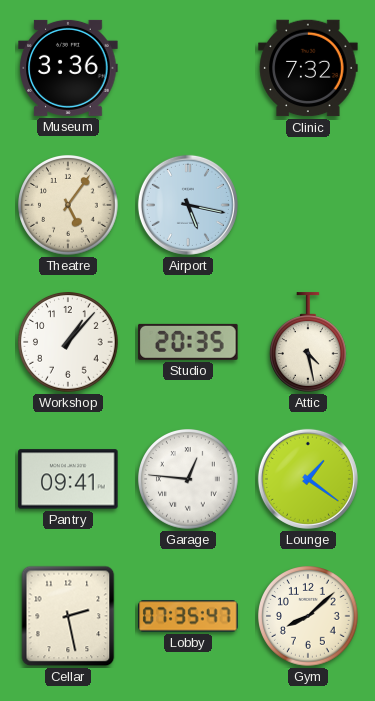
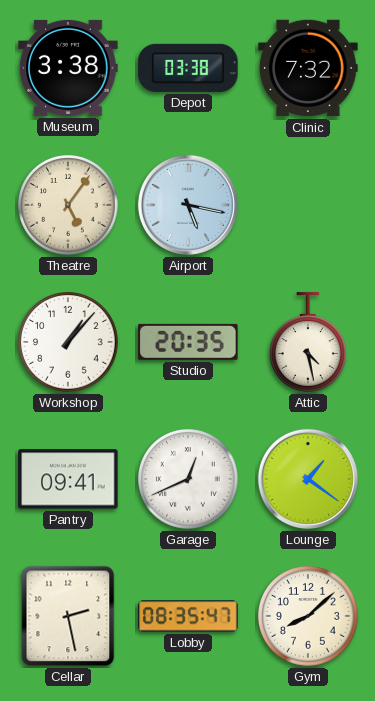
Museum: 3:36 -> 3:38 (68, 68)
Depot: none -> 03:38 (188, 68)
Garage: 12:46 -> 12:41 (189, 480)
Lobby: 07:35 -> 08:35 (188, 616)
